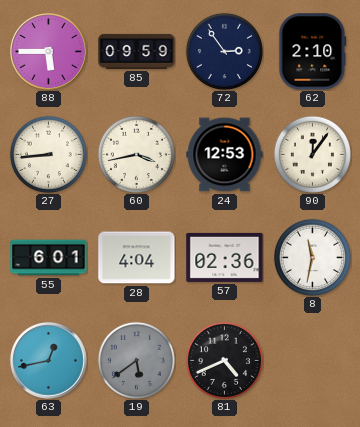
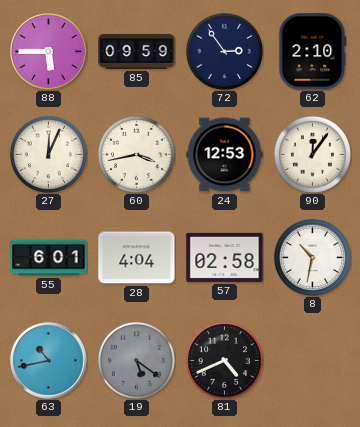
27: 8:44 -> 12:04 (48, 154)
57: 02:36 -> 02:58 (225, 257)
8: 11:32 -> 10:32 (312, 257)
63: 12:43 -> 10:43 (49, 361)
19: 5:39 -> 5:21 (136, 360)
